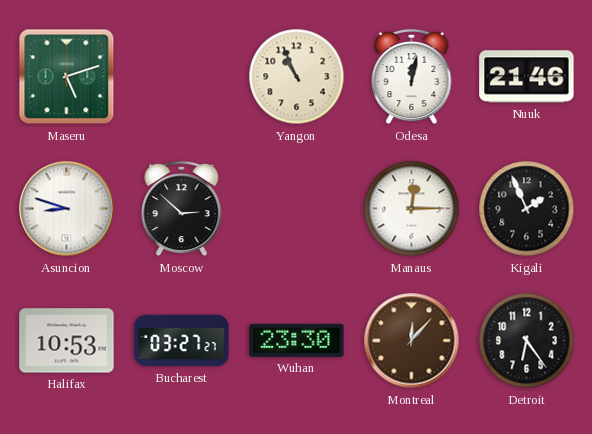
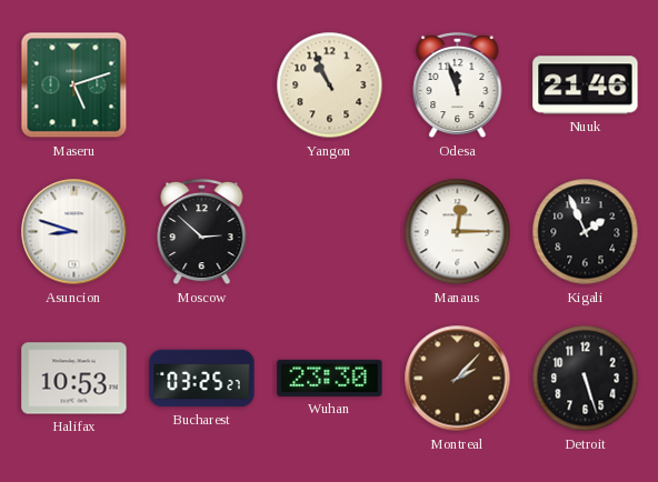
Odesa: 12:02 -> 11:57 (458, 86)
Bucharest: 03:27 -> 03:25 (202, 379)
Montreal: 12:07 -> 2:07 (458, 379)
Detroit: 6:24 -> 5:27 (586, 379)
